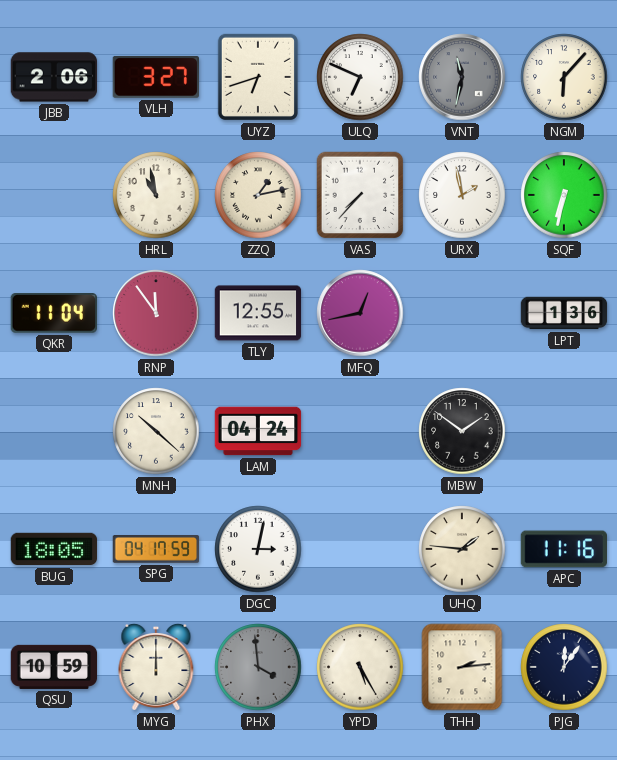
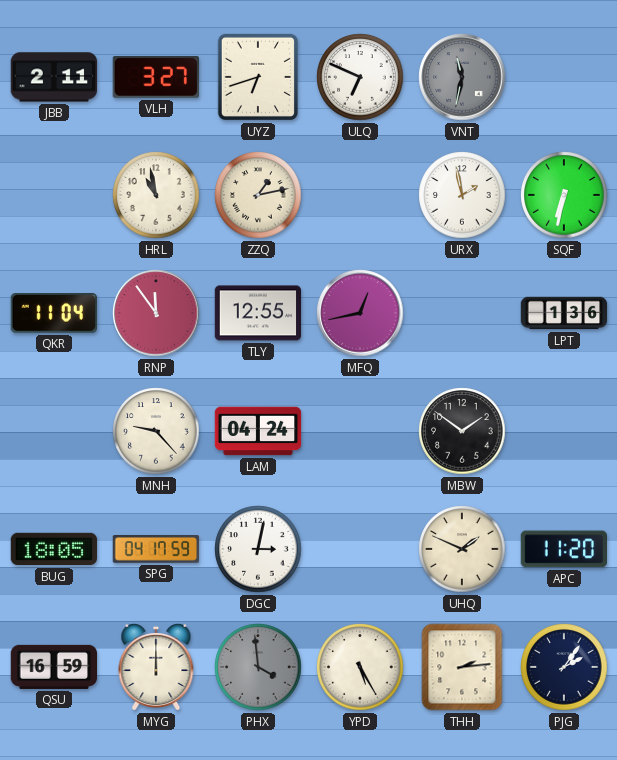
JBB: 2:06 -> 2:11 (54, 77)
NGM: 6:07 -> none (564, 77)
VAS: 7:37 -> none (360, 195)
MNH: 10:22 -> 9:23 (156, 431)
UHQ: 1:46 -> 1:49 (462, 549)
APC: 11:16 -> 11:20 (563, 549)
QSU: 10:59 -> 16:59 (54, 667)
PJG: 12:06 -> 2:06 (564, 667)
